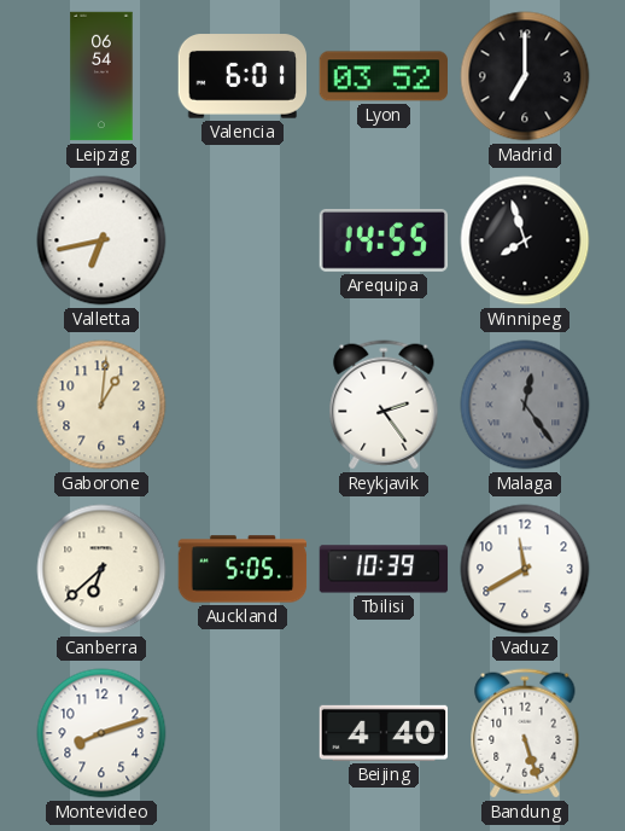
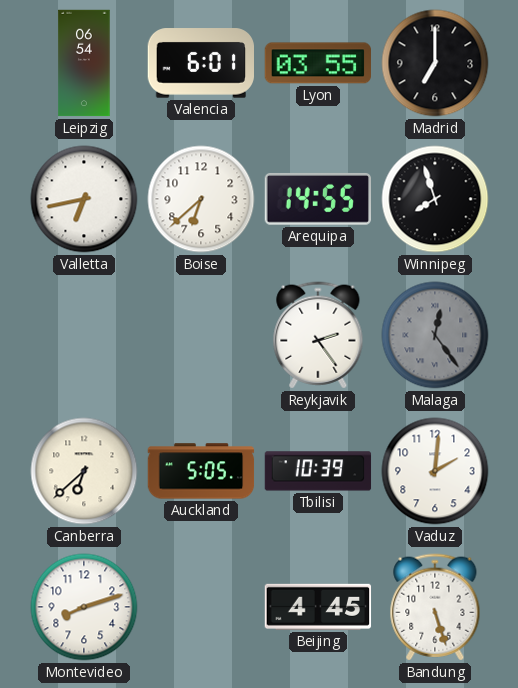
Lyon: 03:52 -> 03:55 (317, 63)
Boise: none -> 6:38 (201, 199)
Gaborone: 1:01 -> none (101, 405)
Vaduz: 11:40 -> 2:01 (435, 471)
Beijing: 4:40 -> 4:45 (318, 607)
